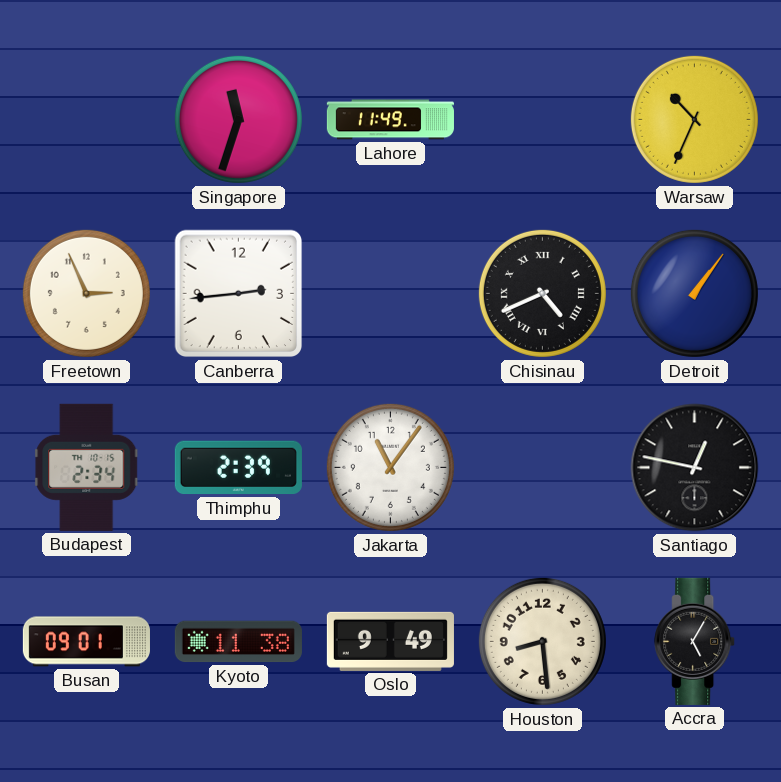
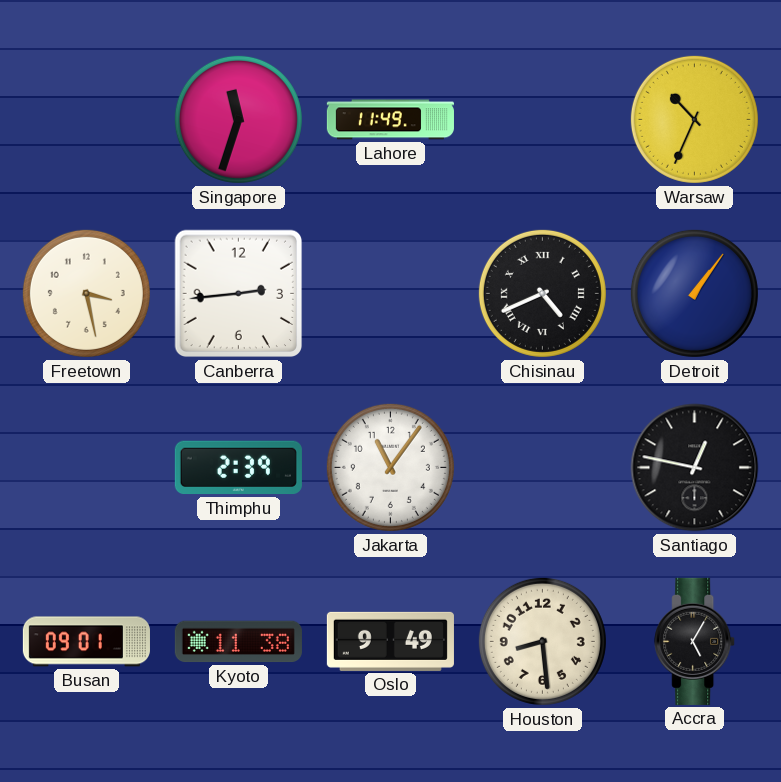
Freetown: 2:56 -> 3:28 (86, 293)
Budapest: 2:34 -> none (87, 467)
